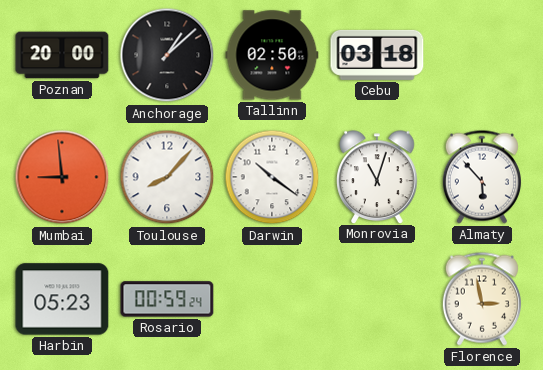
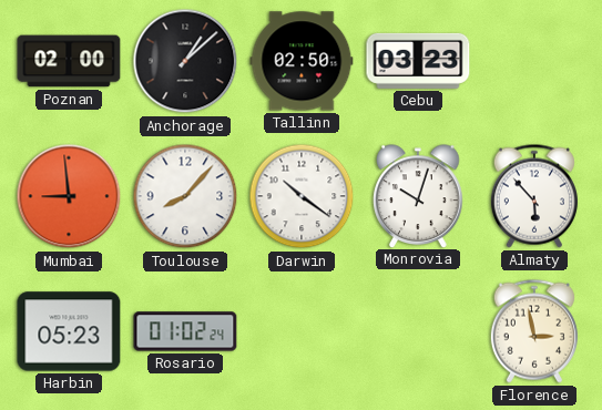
Poznan: 20:00 -> 02:00 (69, 61)
Cebu: 03:18 -> 03:23 (418, 61)
Monrovia: 11:03 -> 10:03 (418, 196)
Rosario: 00:59 -> 01:02 (185, 331)
